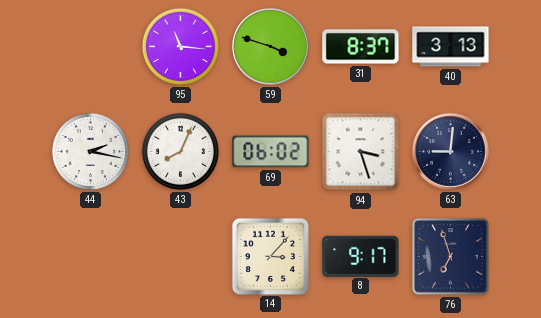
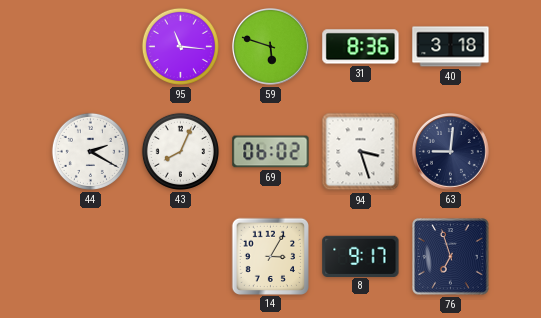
59: 3:48 -> 5:48 (271, 47)
31: 8:37 -> 8:36 (361, 47)
40: 3:13 -> 3:18 (451, 47)
44: 2:17 -> 2:20 (90, 151)
14: 3:07 -> 3:05 (270, 256)
